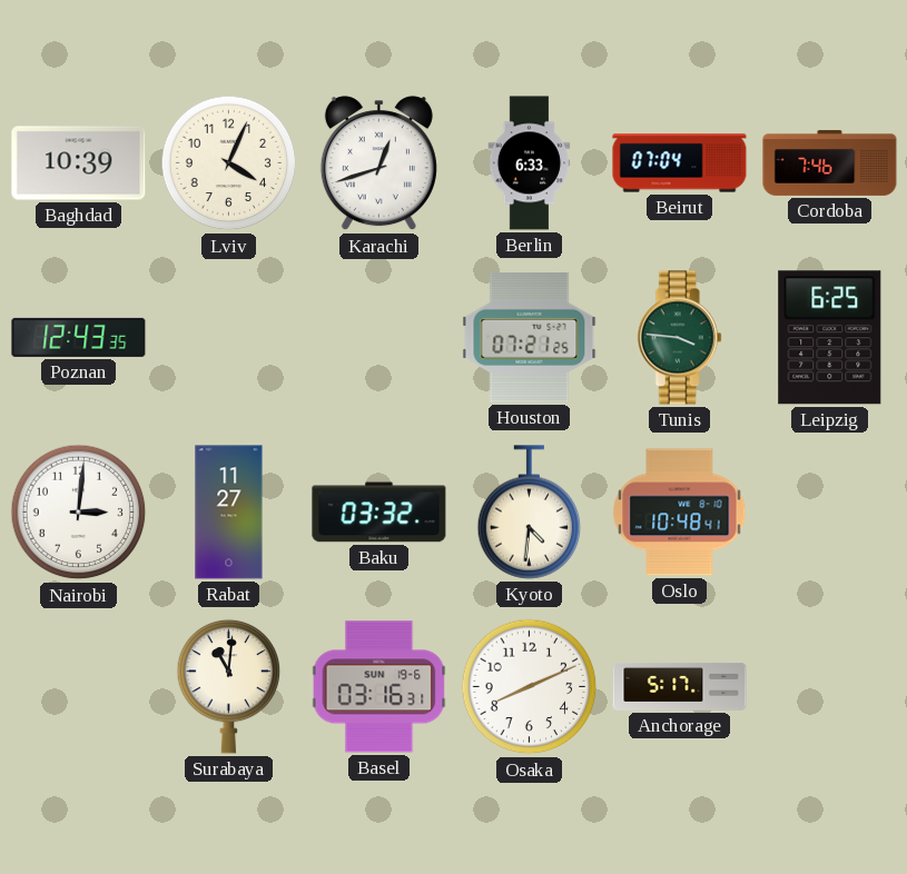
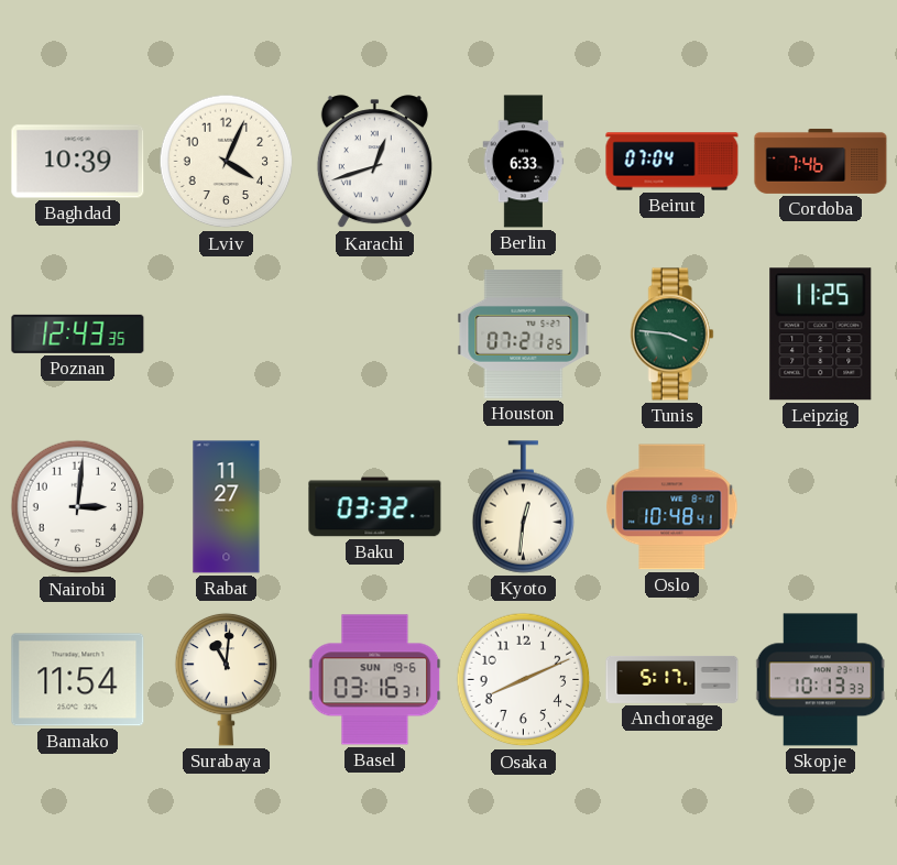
Leipzig: 6:25 -> 11:25 (821, 335)
Kyoto: 4:31 -> 12:31 (524, 507)
Bamako: none -> 11:54 (78, 680)
Skopje: none -> 10:13 (820, 680)
